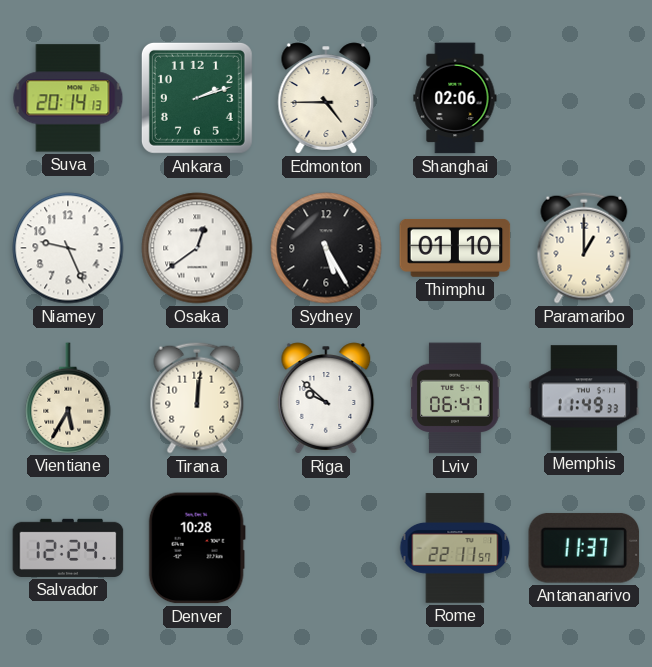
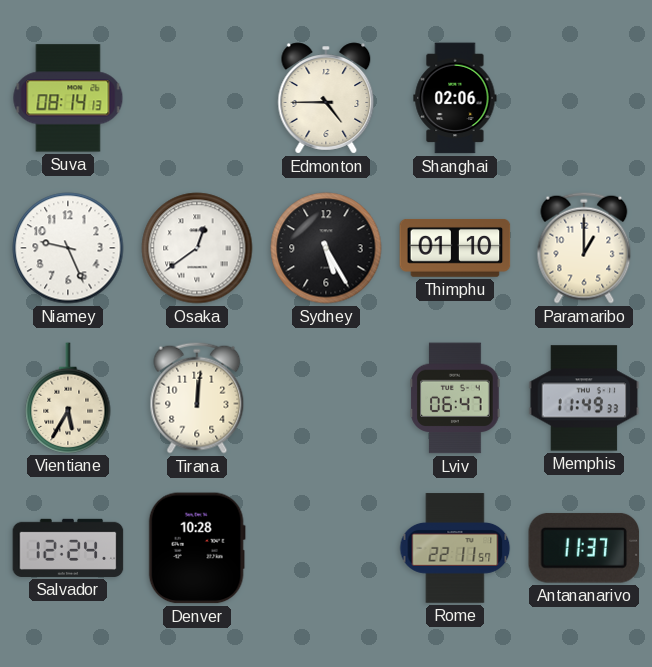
Suva: 20:14 -> 08:14 (68, 98)
Ankara: 2:12 -> none (197, 98)
Riga: 9:52 -> none (326, 398)
